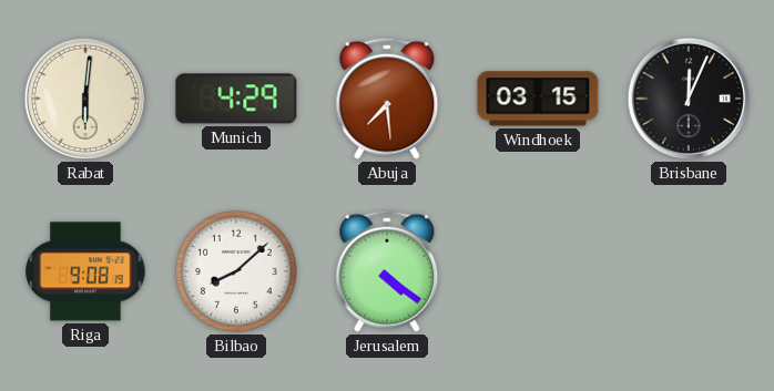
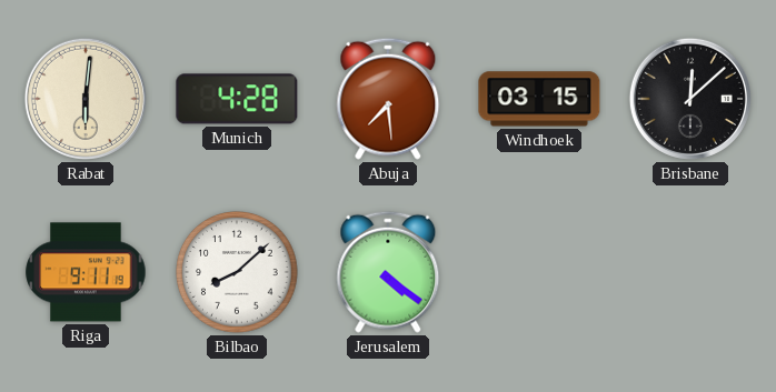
Munich: 4:29 -> 4:28 (237, 99)
Brisbane: 12:04 -> 12:08 (690, 99)
Riga: 9:08 -> 9:11 (86, 272)
